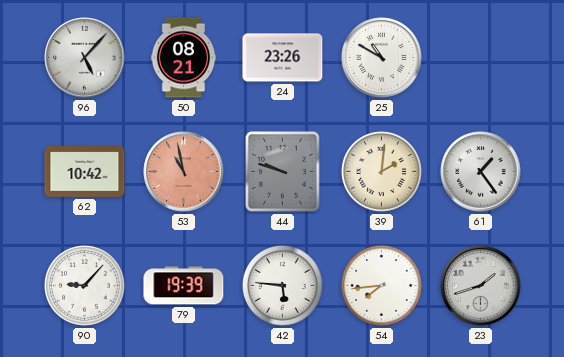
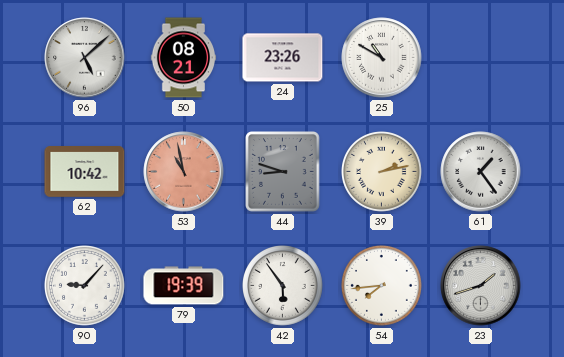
96: 5:07 -> 5:08 (85, 58)
44: 9:48 -> 8:48 (283, 172)
39: 2:01 -> 2:13 (382, 172)
42: 5:46 -> 5:54 (283, 286)
